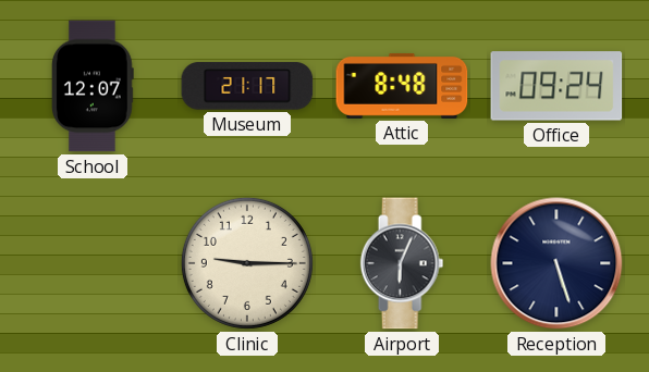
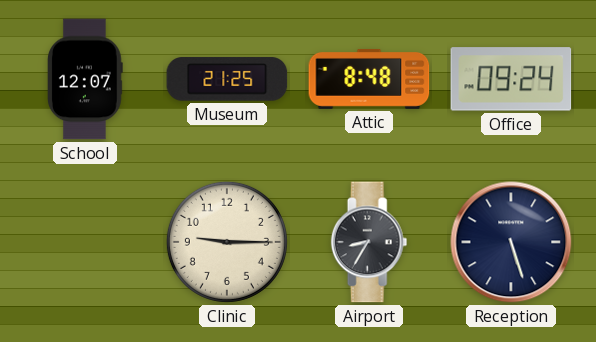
Museum: 21:17 -> 21:25 (227, 79)
Airport: 6:04 -> 8:35 (369, 242)
